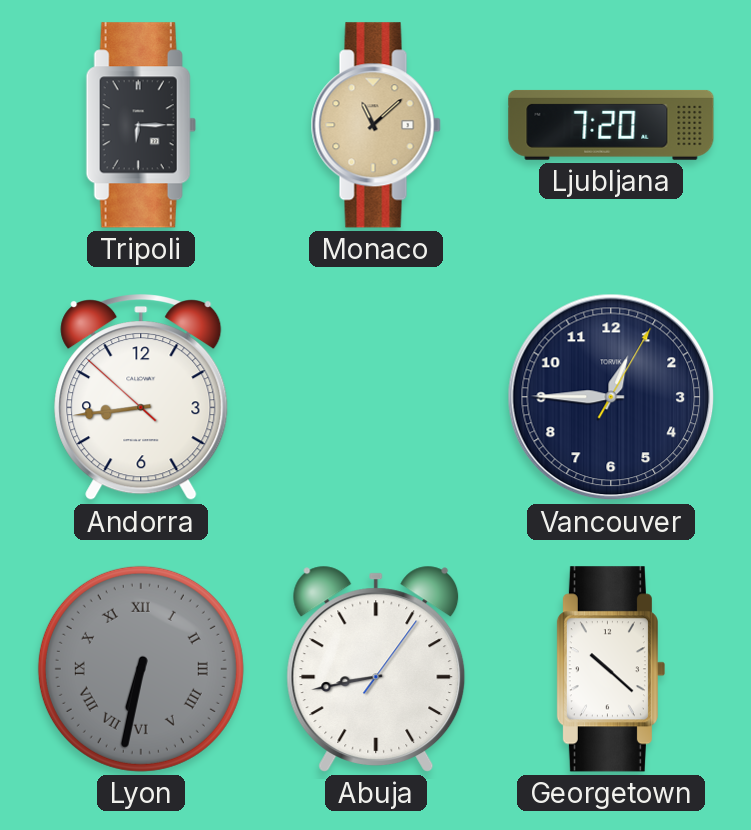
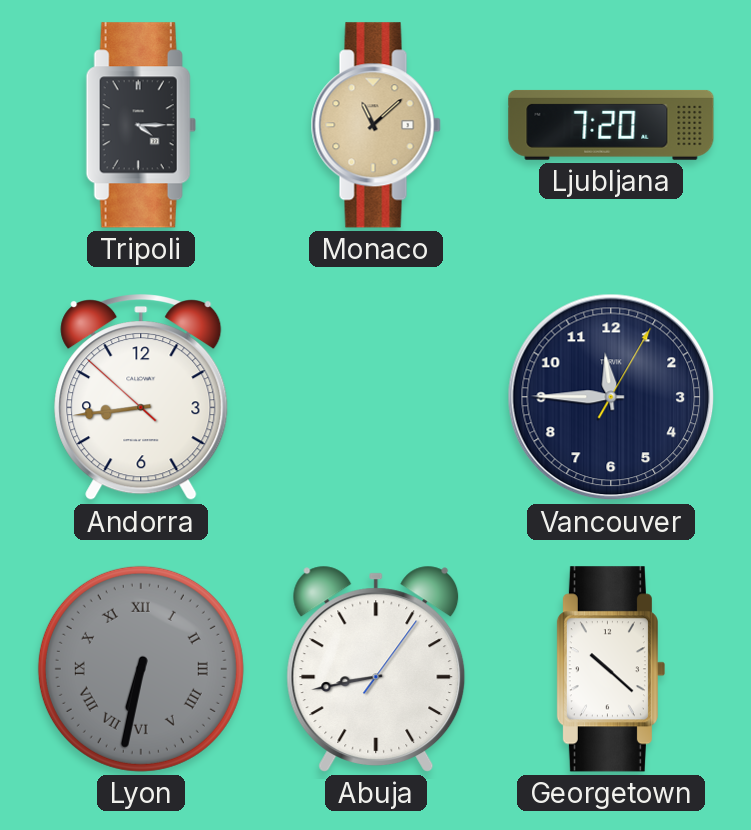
Tripoli: 6:15 -> 4:15 (141, 125)
Vancouver: 12:45 -> 11:45 (611, 397)
